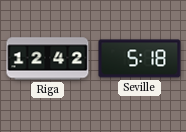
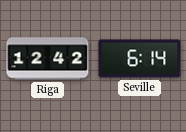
Seville: 5:18 -> 6:14 (140, 59)
